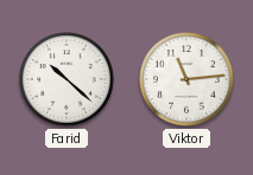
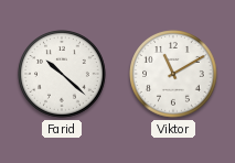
Viktor: 11:14 -> 11:10 (173, 74)
